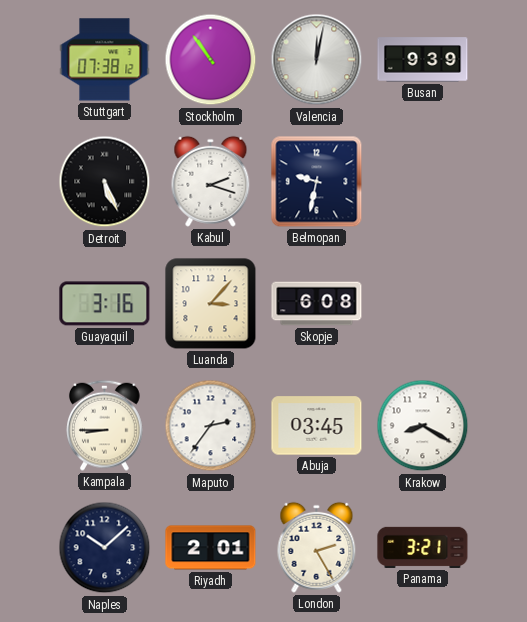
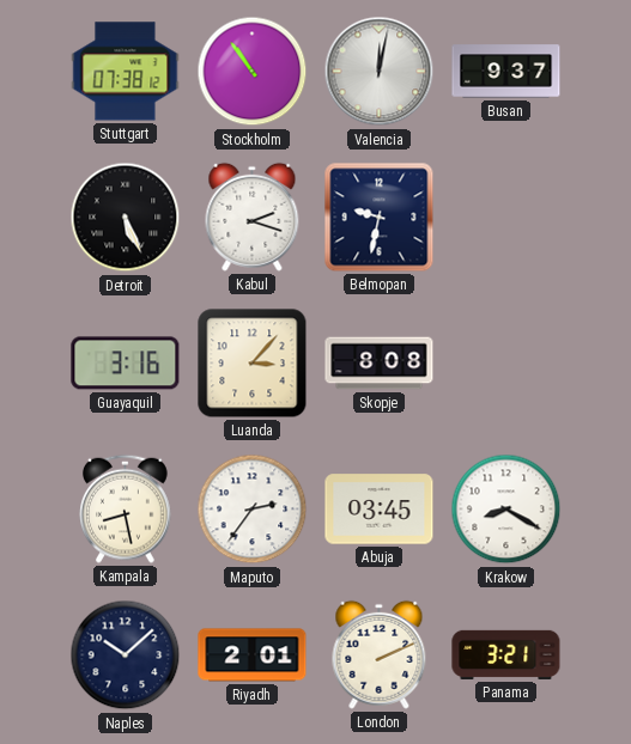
Busan: 9:39 -> 9:37 (506, 72)
Skopje: 6:08 -> 8:08 (380, 364)
Kampala: 8:45 -> 8:28 (126, 508)
London: 2:25 -> 2:11 (380, 654)
